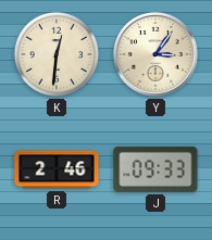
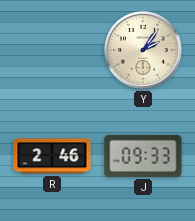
K: 12:31 -> none (57, 54)
Y: 3:06 -> 2:06 (144, 51)
